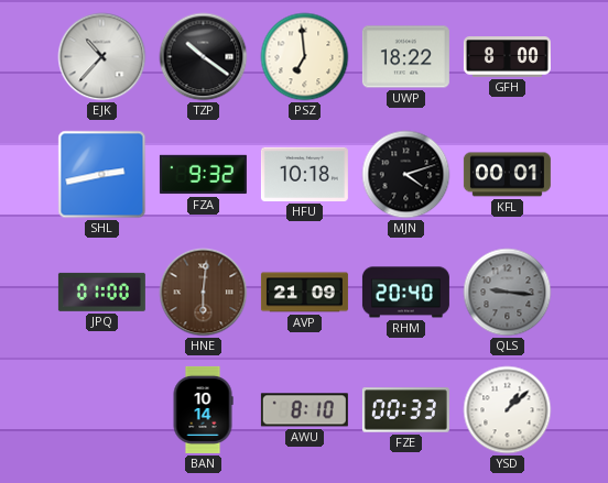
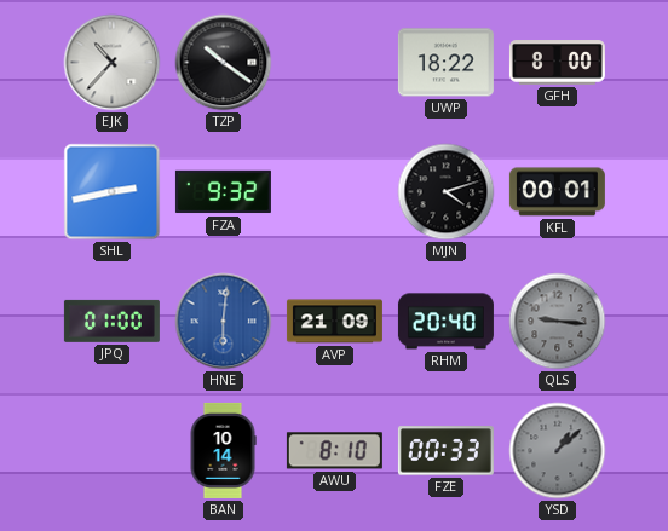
PSZ: 6:59 -> none (305, 57)
HFU: 10:18 -> none (304, 174)
HNE dial: brown -> blue (224, 322)
YSD dial: white -> grey (558, 451)
